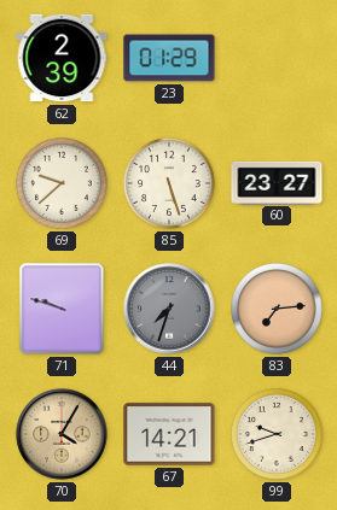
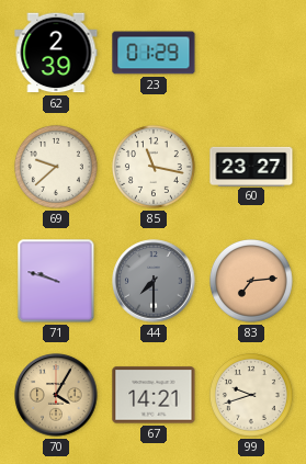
85: 5:27 -> 11:17 (154, 167)
44: 7:33 -> 7:30 (154, 281)
